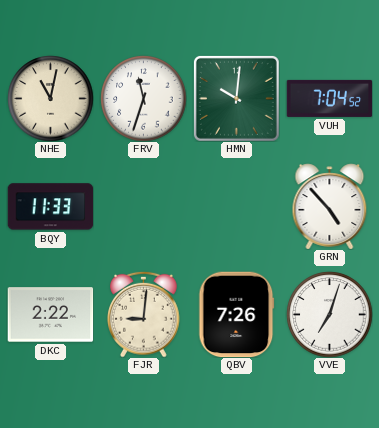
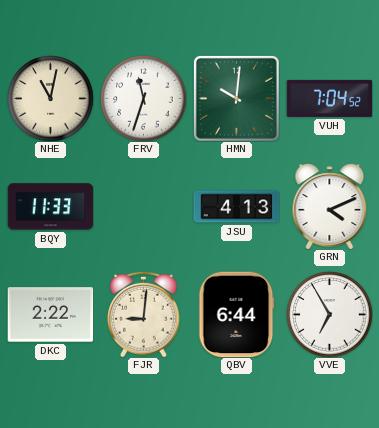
JSU: none -> 4:13 (236, 207)
GRN: 4:53 -> 4:11 (330, 206)
QBV: 7:26 -> 6:44 (237, 314)
VVE: 7:03 -> 6:55 (329, 314)
